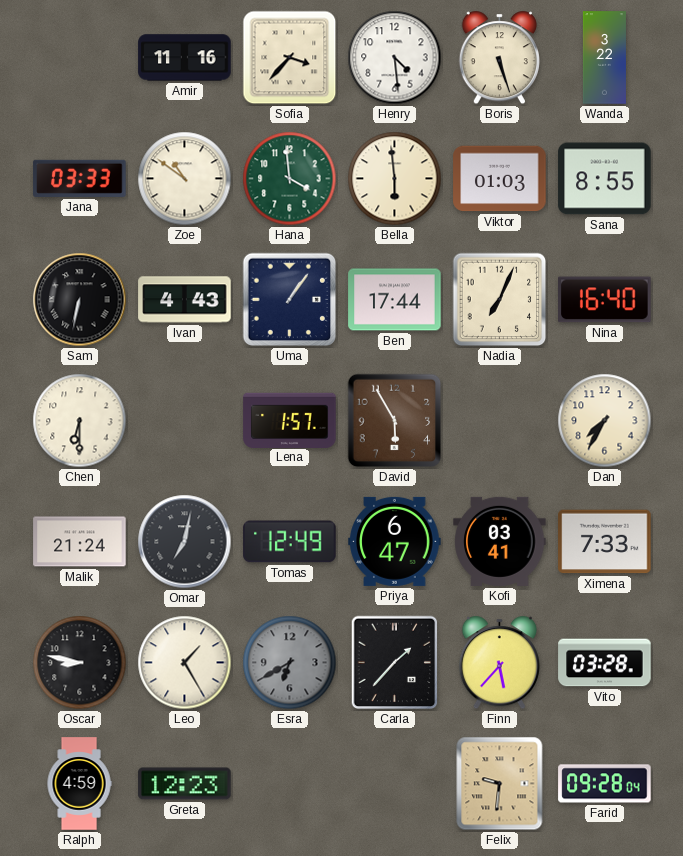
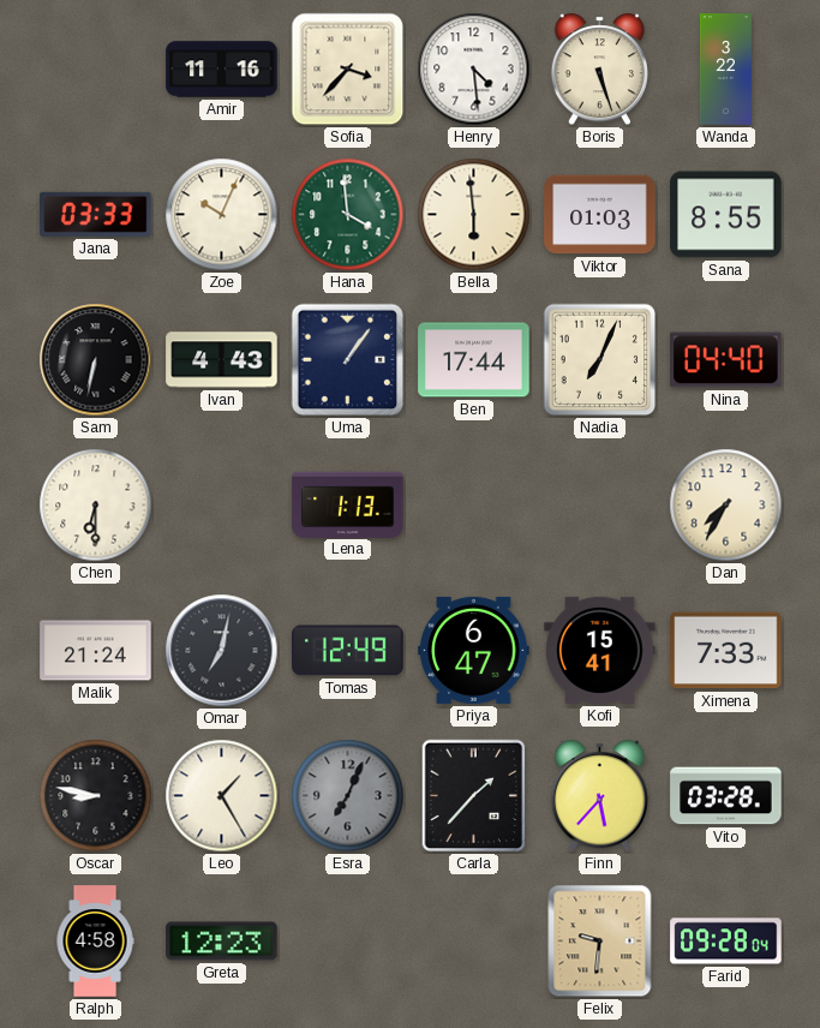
Zoe: 10:51 -> 10:04 (222, 215)
Nina: 16:40 -> 04:40 (726, 360)
Lena: 1:57 -> 1:13 (348, 504)
David: 5:55 -> none (395, 421)
Kofi: 03:41 -> 15:41 (600, 650)
Esra: 6:40 -> 7:04 (348, 796)
Ralph: 4:59 -> 4:58 (95, 942)
